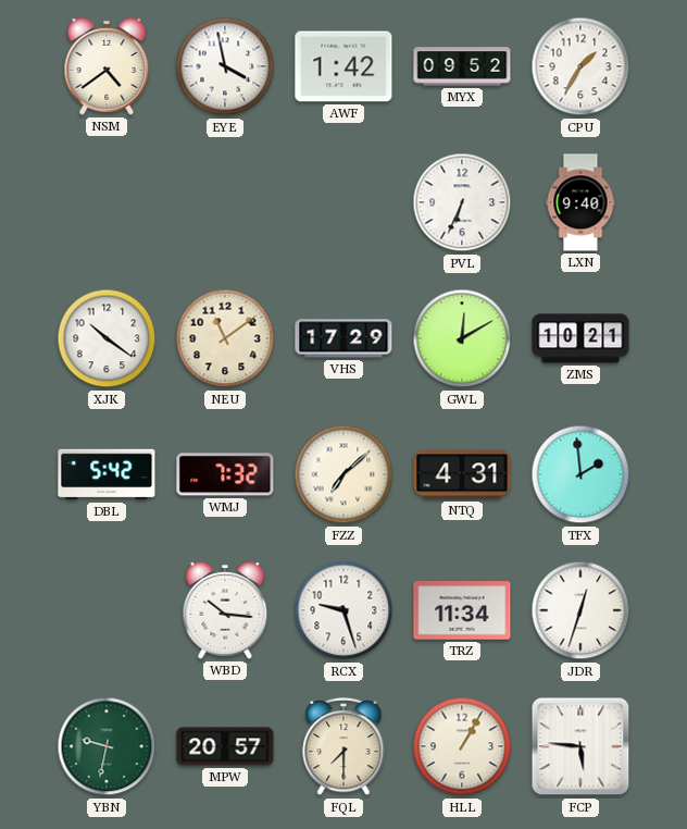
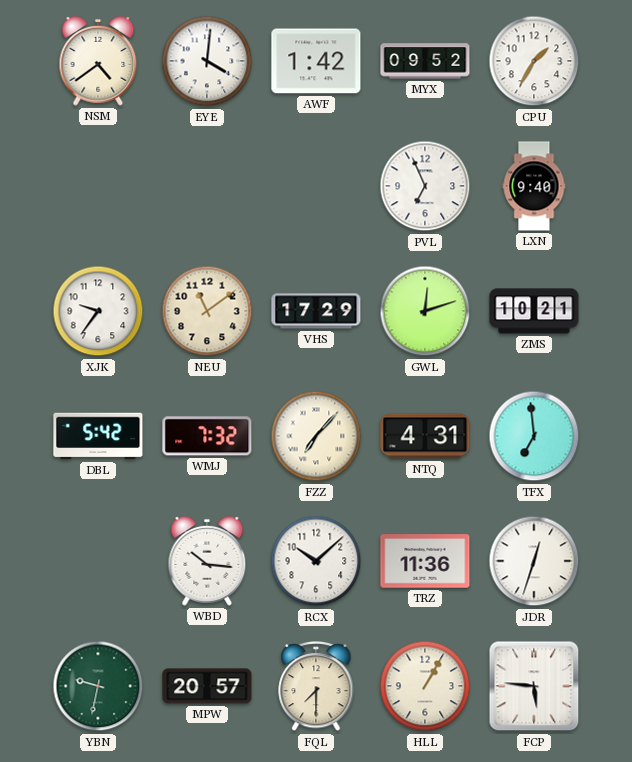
EYE: 3:58 -> 4:01 (207, 61)
PVL: 6:34 -> 6:56 (425, 186)
XJK: 10:21 -> 9:36 (98, 311)
GWL: 12:10 -> 12:12 (425, 311)
FZZ: 7:08 -> 7:07 (316, 436)
TFX: 1:59 -> 6:59 (534, 436)
RCX: 9:27 -> 10:08 (316, 561)
TRZ: 11:34 -> 11:36 (425, 561)
